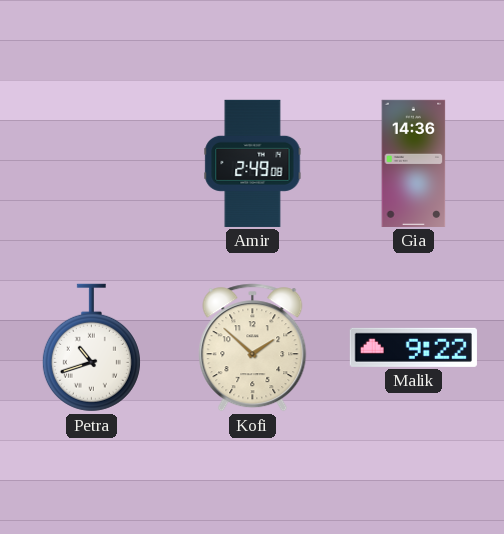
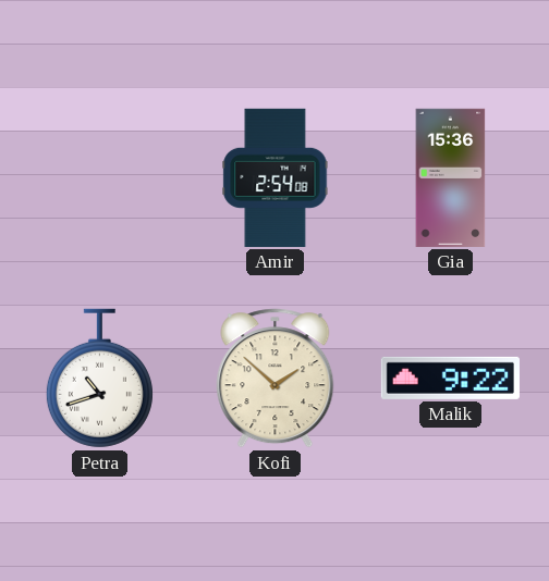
Amir: 2:49 -> 2:54 (276, 177)
Gia: 14:36 -> 15:36 (451, 177)
